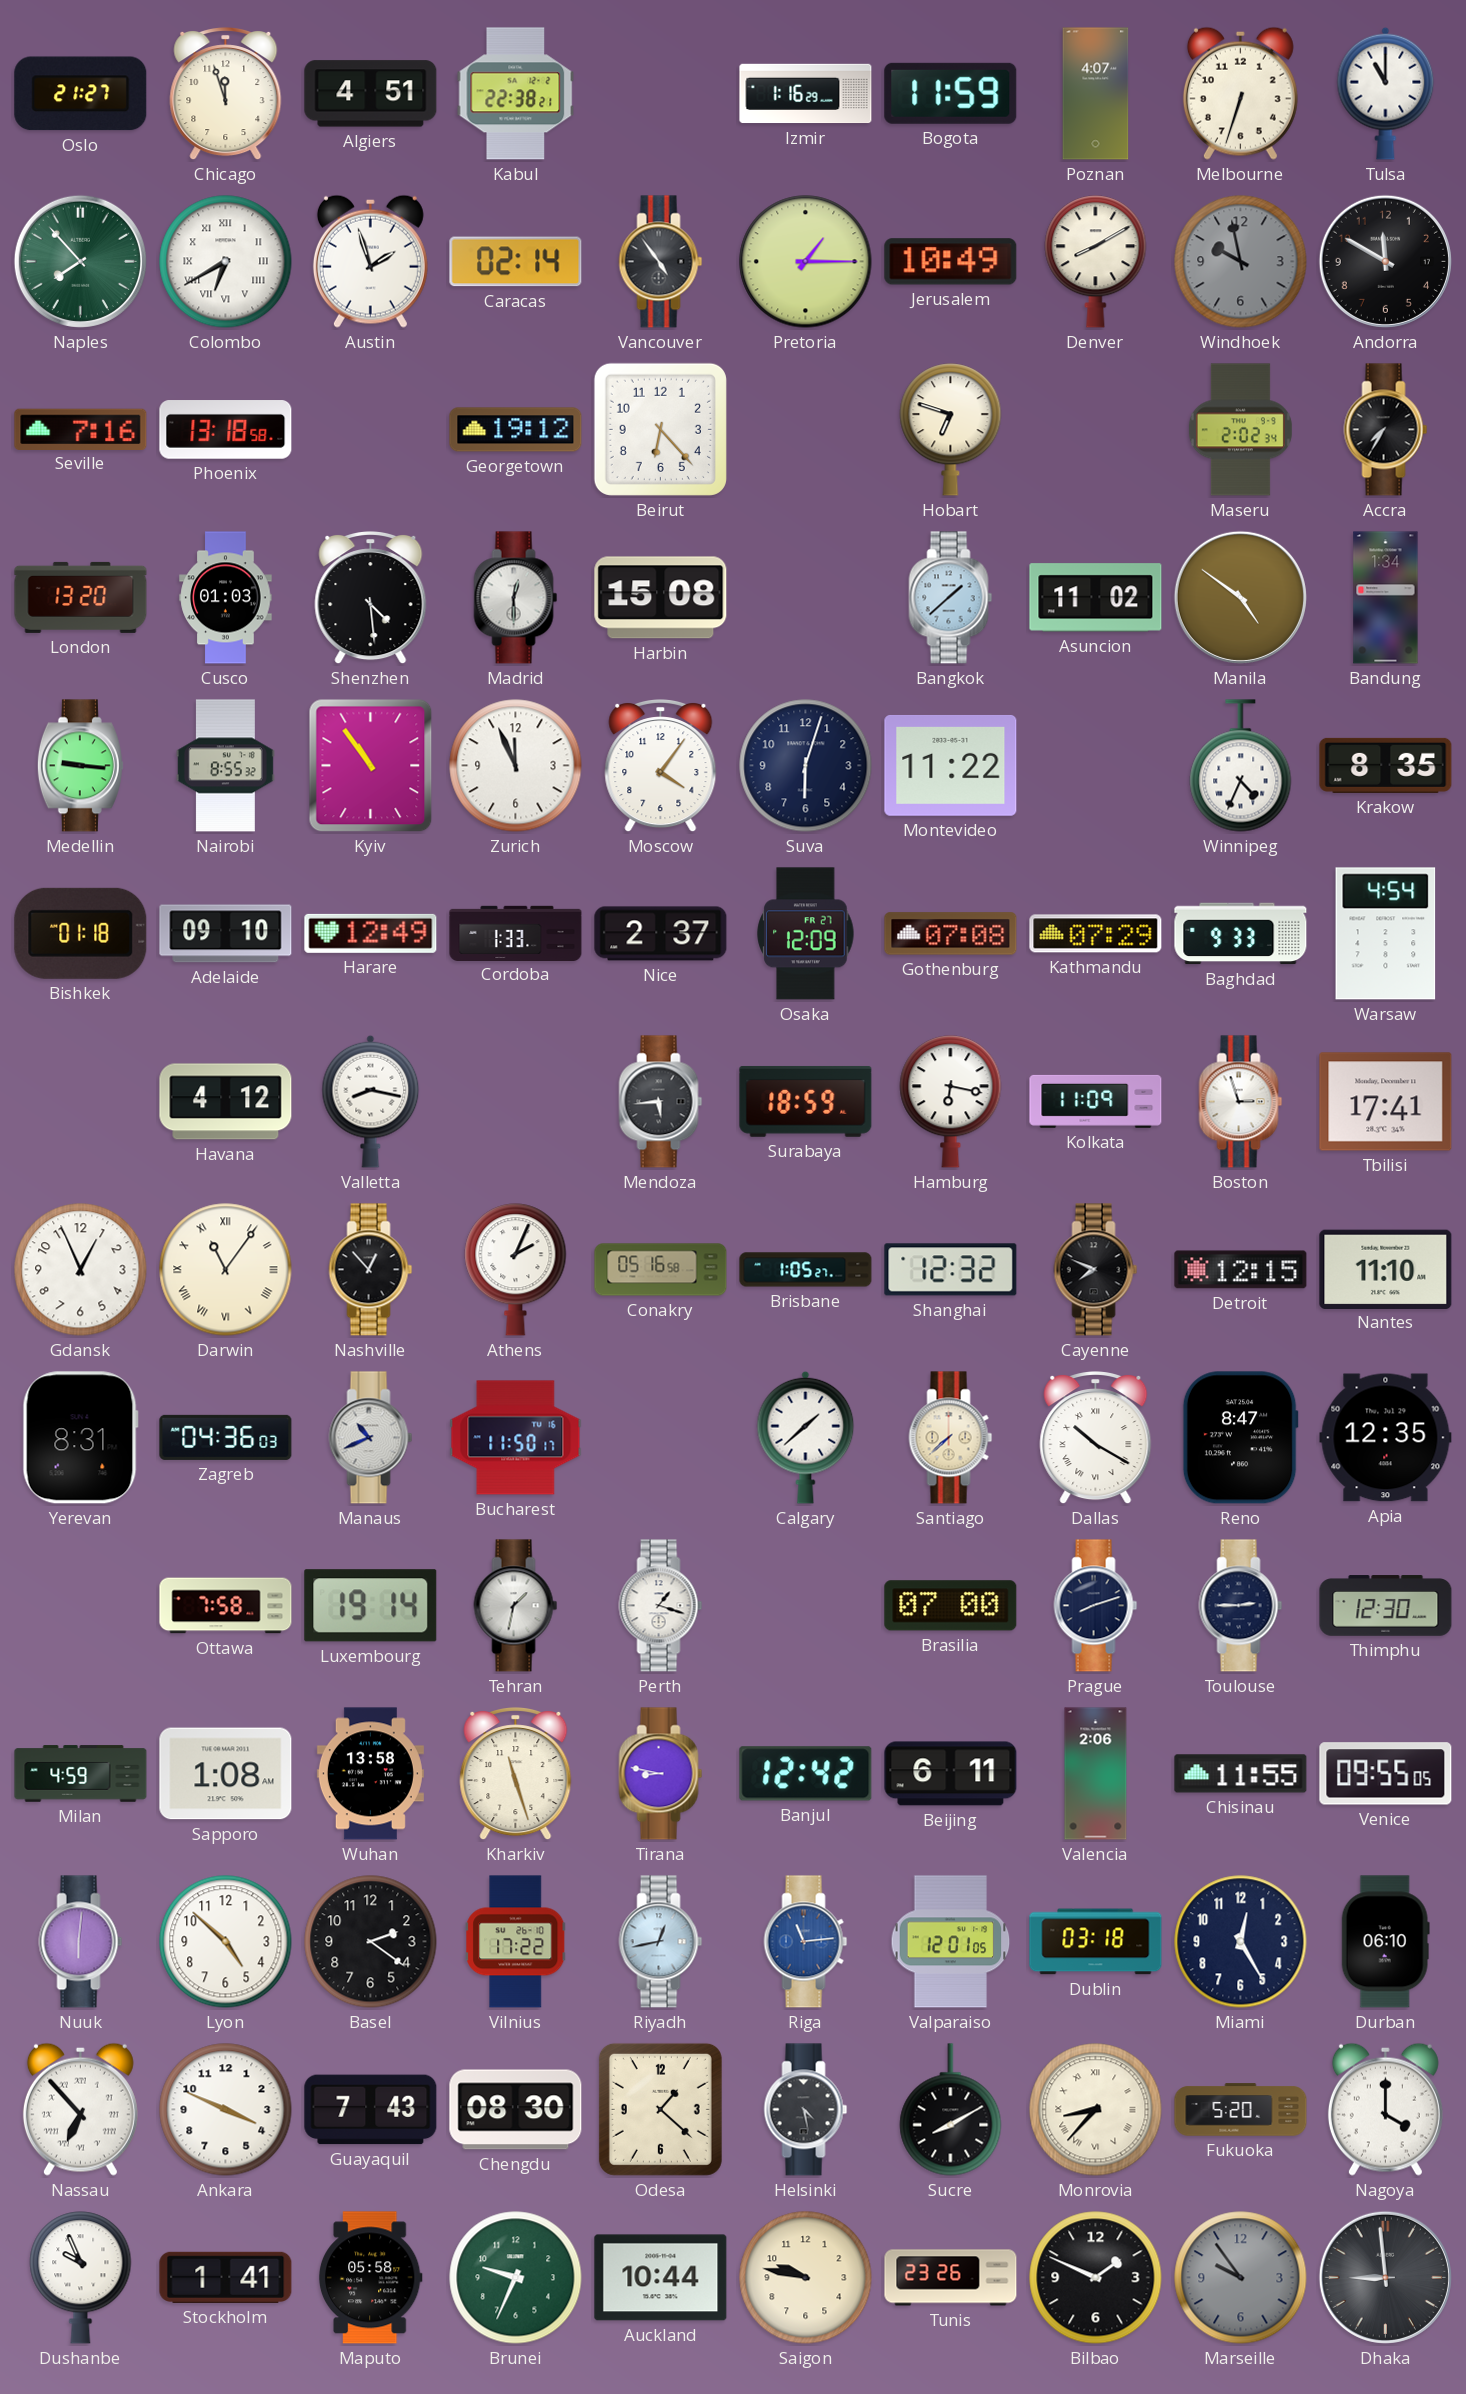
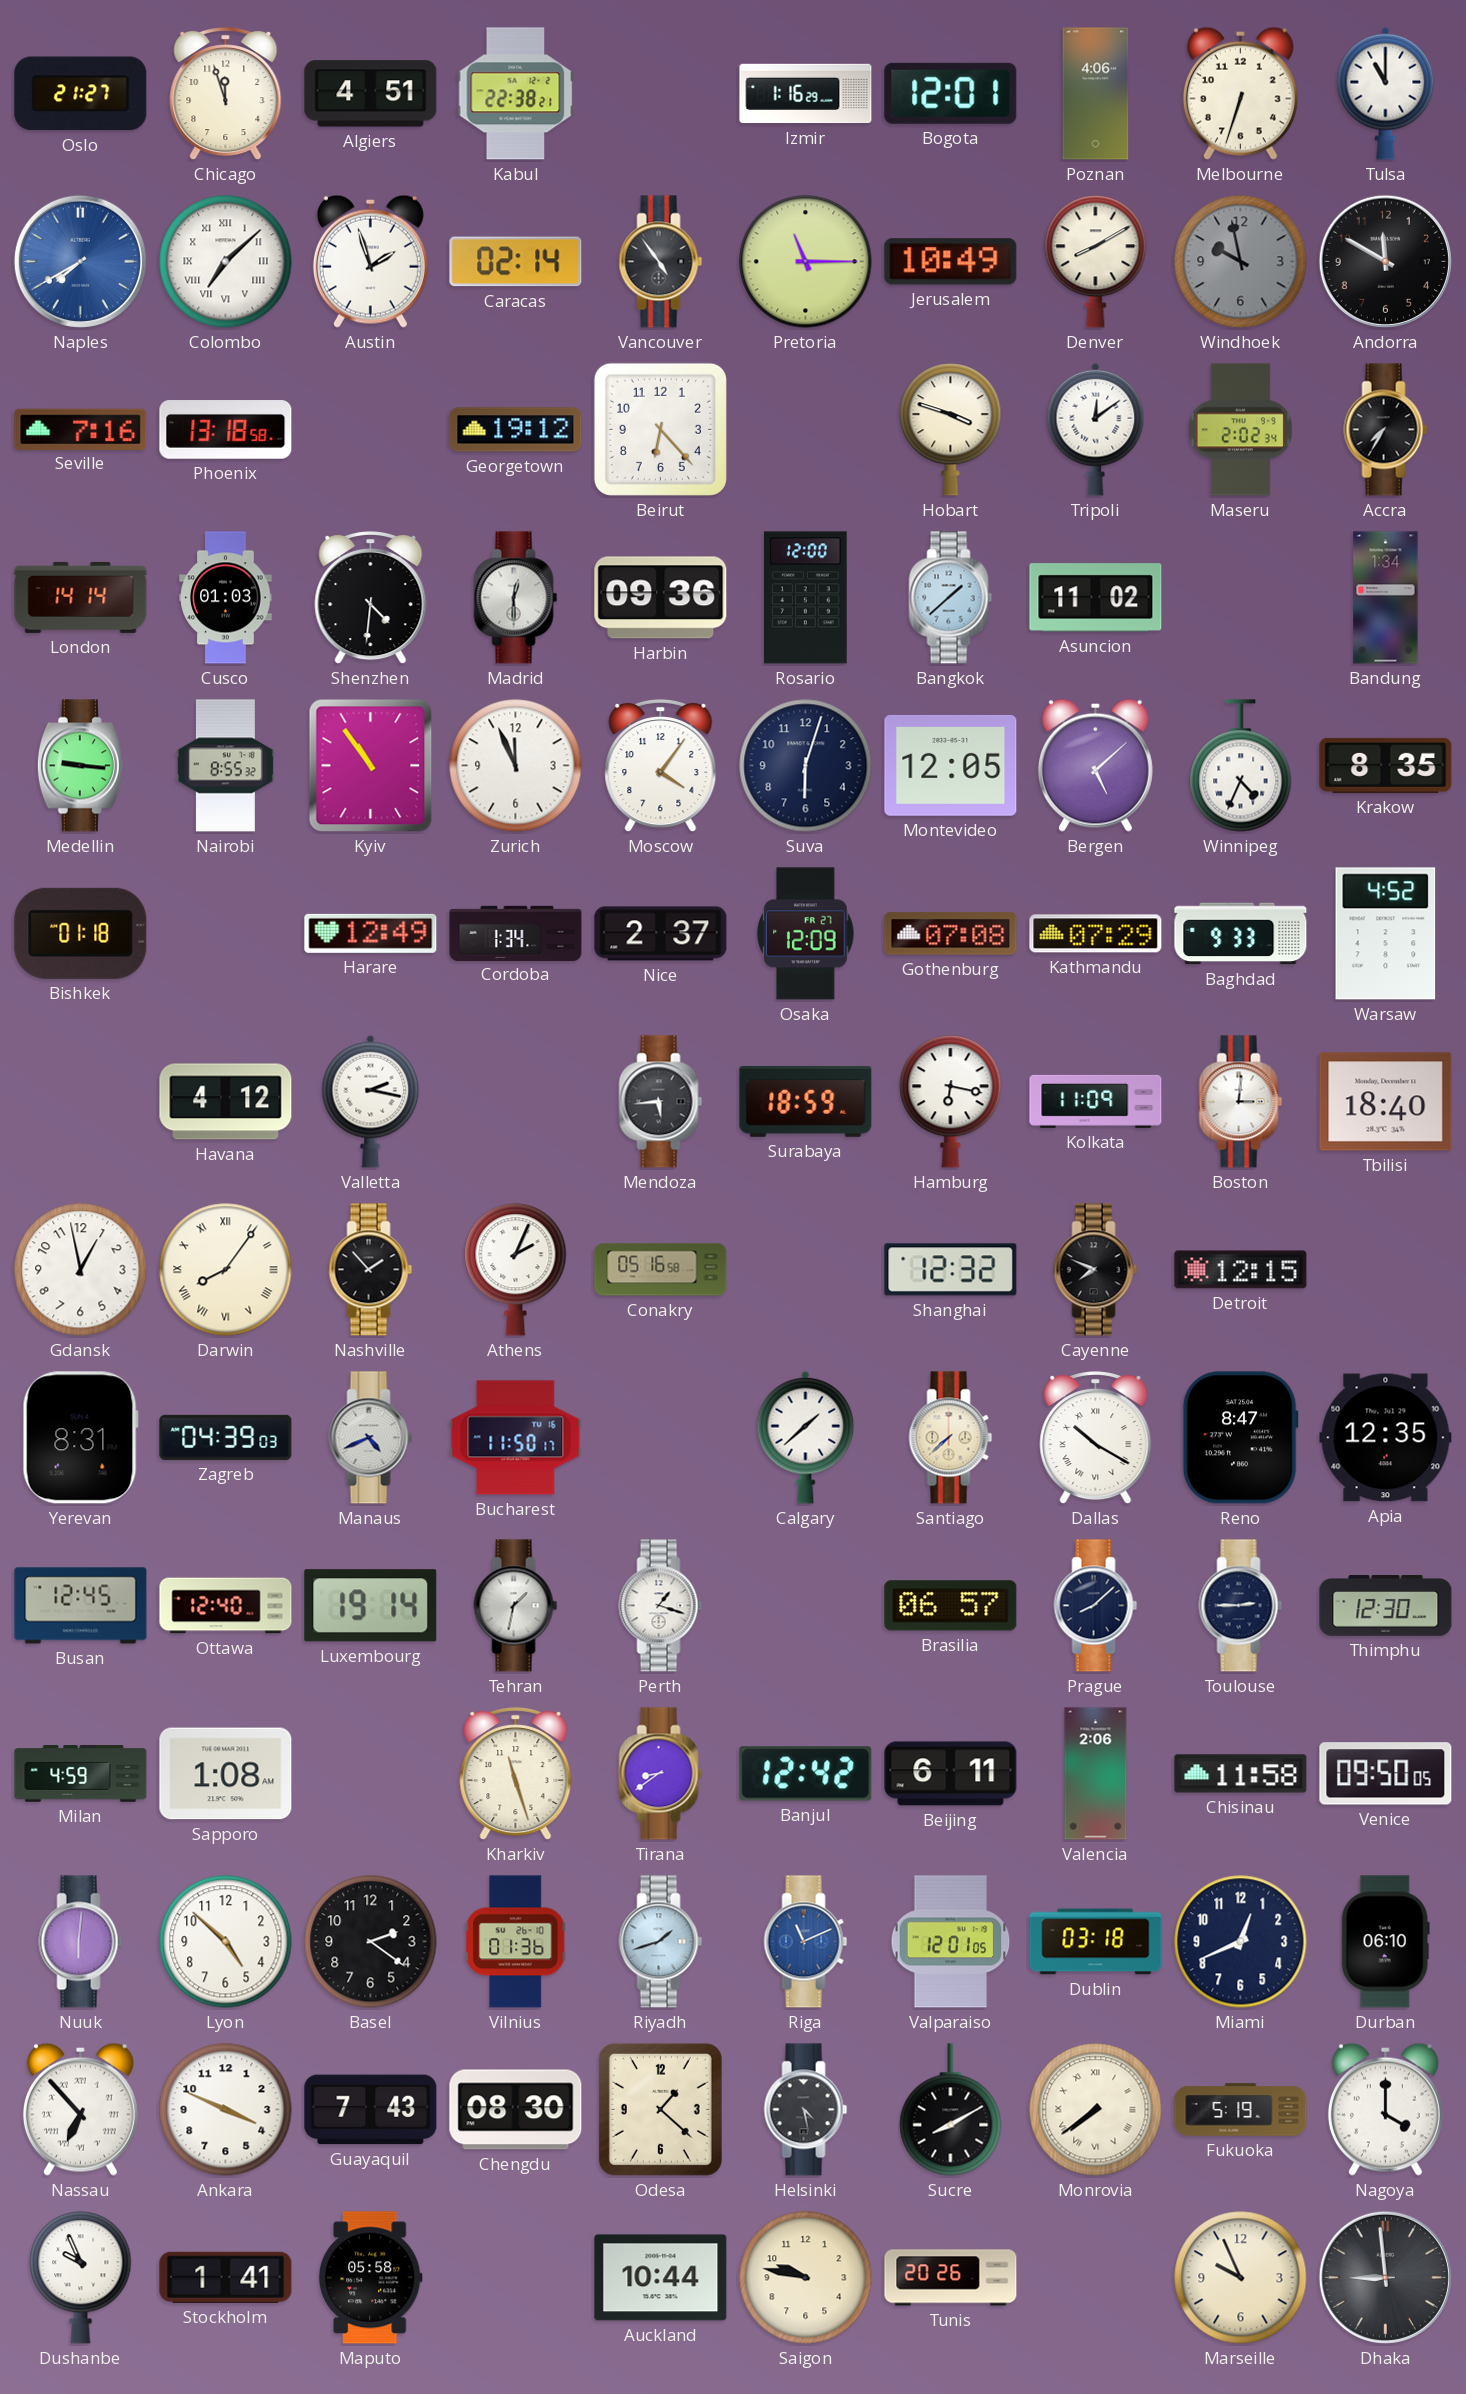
Bogota: 11:59 -> 12:01 (951, 93)
Poznan: 4:07 -> 4:06 (1096, 94)
Naples: 7:53 -> 7:40 (80, 261)
Naples dial: green -> blue (80, 261)
Colombo: 6:40 -> 7:08 (226, 262)
Pretoria: 1:15 -> 11:15 (806, 262)
Hobart: 6:48 -> 3:48 (951, 430)
Tripoli: none -> 12:09 (1096, 429)
London: 13:20 -> 14:14 (81, 597)
Shenzhen: 4:29 -> 4:31 (371, 599)
Harbin: 15:08 -> 09:36 (661, 598)
Rosario: none -> 12:00 (806, 598)
Manila: 4:51 -> none (1240, 597)
Montevideo: 11:22 -> 12:05 (951, 765)
Bergen: none -> 5:08 (1095, 765)
Adelaide: 09:10 -> none (226, 934)
Cordoba: 1:33 -> 1:34 (516, 933)
Warsaw: 4:54 -> 4:52 (1386, 934)
Valletta: 8:17 -> 2:17 (371, 1101)
Boston: 2:57 -> 3:01 (1241, 1102)
Tbilisi: 17:41 -> 18:40 (1386, 1102)
Gdansk: 12:56 -> 12:58 (81, 1270)
Darwin: 11:06 -> 8:06 (226, 1270)
Nashville: 12:53 -> 1:53 (371, 1270)
Brisbane: 1:05 -> none (806, 1270)
Nantes: 11:10 -> none (1386, 1269)
Zagreb: 04:36 -> 04:39 (226, 1437)
Manaus: 10:41 -> 4:41 (371, 1438)
Busan: none -> 12:45 (81, 1606)
Ottawa: 7:58 -> 12:40 (226, 1606)
Brasilia: 07:00 -> 06:57 (951, 1606)
Prague: 8:12 -> 8:08 (1096, 1606)
Wuhan: 13:58 -> none (370, 1774)
Tirana: 8:47 -> 8:39 (661, 1774)
Chisinau: 11:55 -> 11:58 (1241, 1774)
Venice: 09:55 -> 09:50 (1386, 1774)
Vilnius: 17:22 -> 01:36 (516, 1942)
Riyadh: 12:43 -> 1:42 (661, 1942)
Riga: 11:14 -> 11:11 (806, 1942)
Miami: 12:25 -> 12:41 (1241, 1942)
Monrovia: 8:37 -> 7:39 (1096, 2110)
Fukuoka: 5:20 -> 5:19 (1241, 2110)
Brunei: 9:34 -> none (516, 2278)
Tunis: 23:26 -> 20:26 (951, 2278)
Bilbao: 1:49 -> none (1096, 2278)
Marseille: 9:54 -> 9:56 (1241, 2278)
Marseille dial: grey -> cream (1241, 2278)
